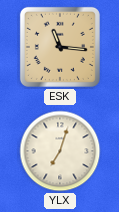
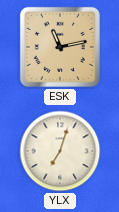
ESK: 11:16 -> 11:13 (60, 47)
